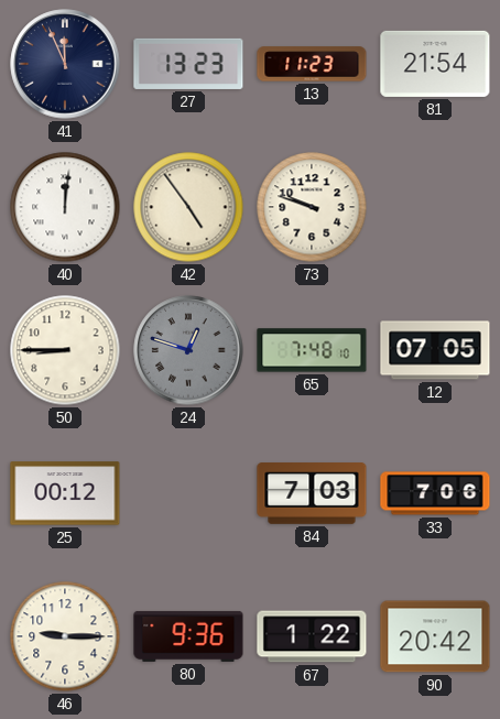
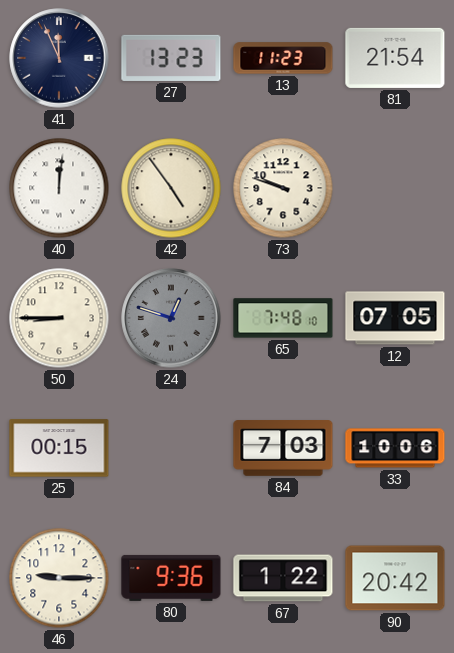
25: 00:12 -> 00:15 (59, 448)
33: 7:06 -> 10:06 (395, 448)
